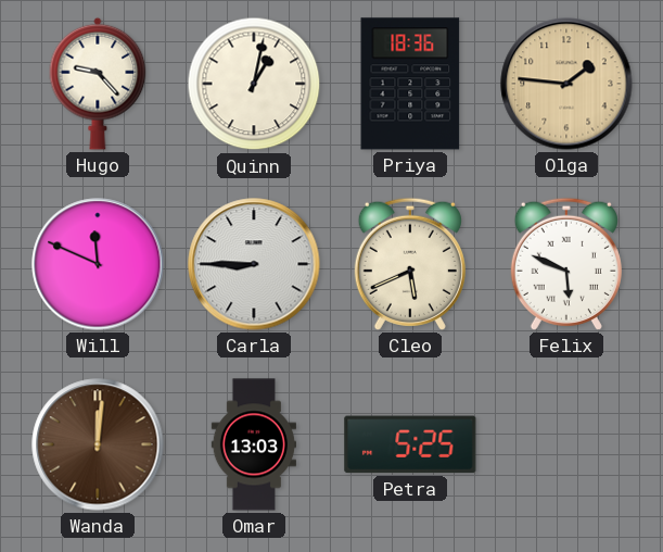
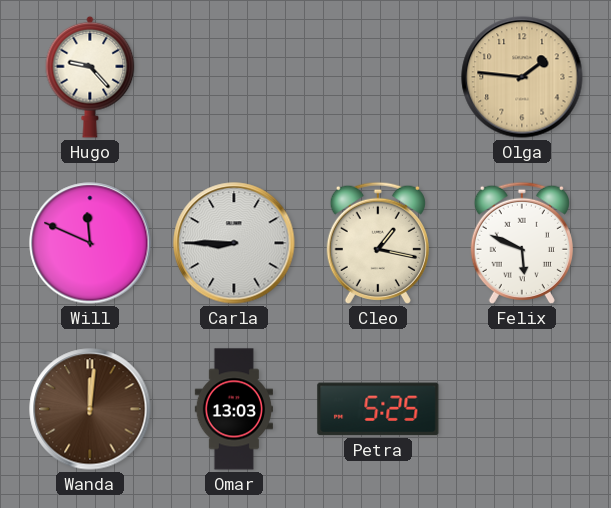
Quinn: 1:02 -> none (254, 84)
Priya: 18:36 -> none (410, 84)
Cleo: 5:41 -> 1:17 (378, 243)
